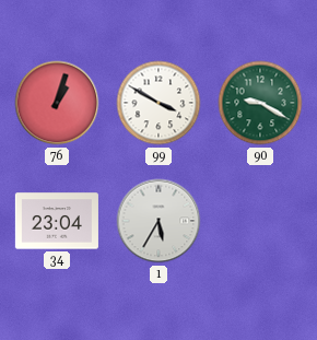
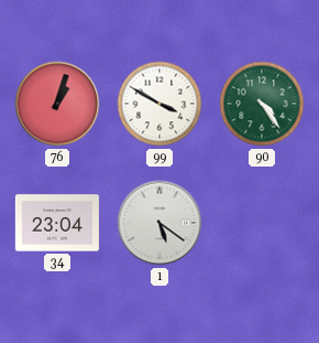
90: 9:20 -> 4:24 (262, 104)
1: 5:35 -> 5:21 (159, 223)
